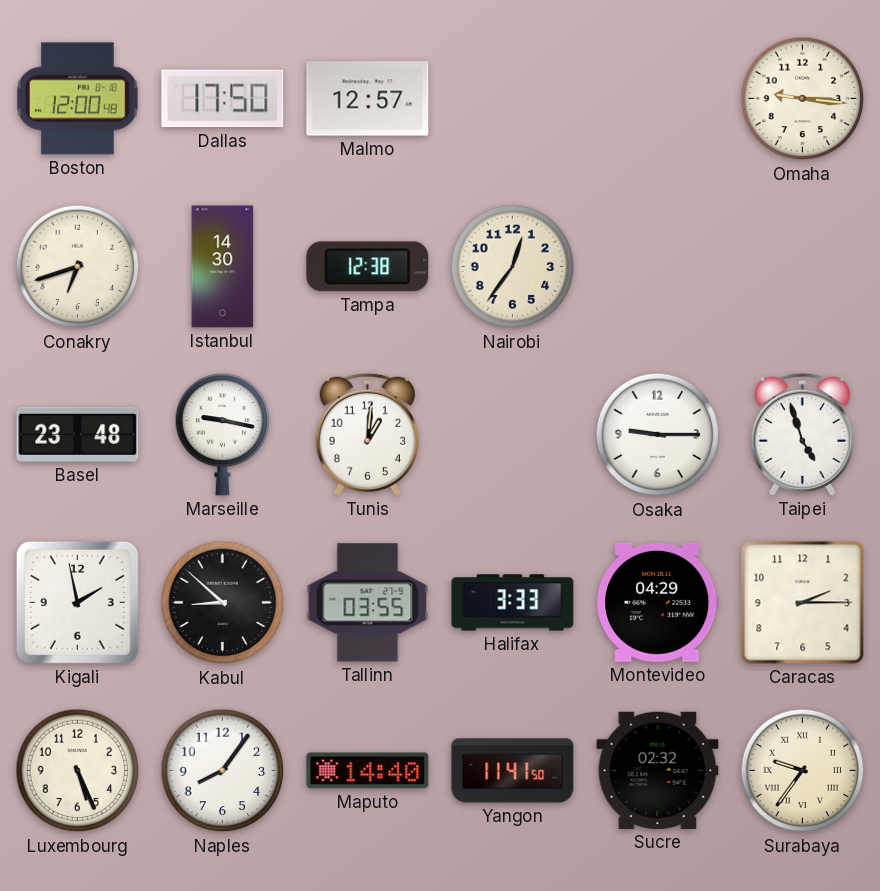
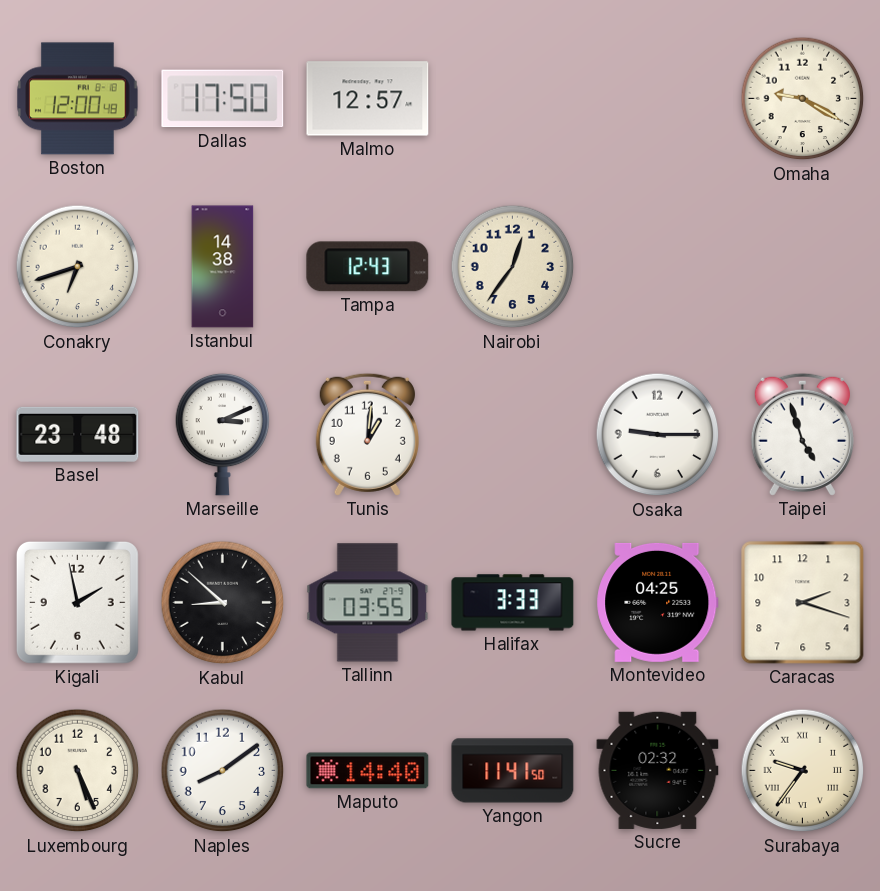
Omaha: 9:16 -> 9:20 (803, 99)
Istanbul: 14:30 -> 14:38 (223, 267)
Tampa: 12:38 -> 12:43 (368, 267)
Marseille: 9:17 -> 3:11 (223, 434)
Montevideo: 04:29 -> 04:25 (658, 602)
Caracas: 2:15 -> 2:18 (803, 603)
Naples: 8:06 -> 8:09 (223, 771)
